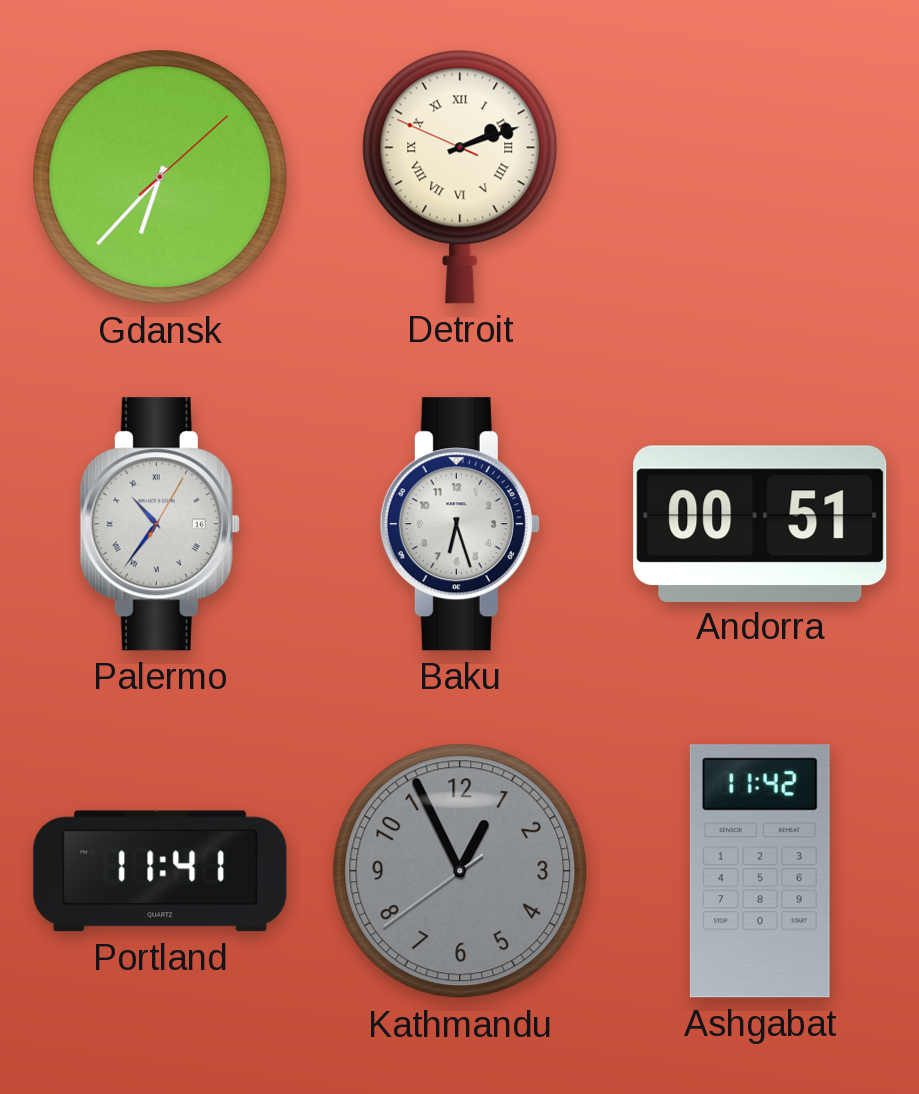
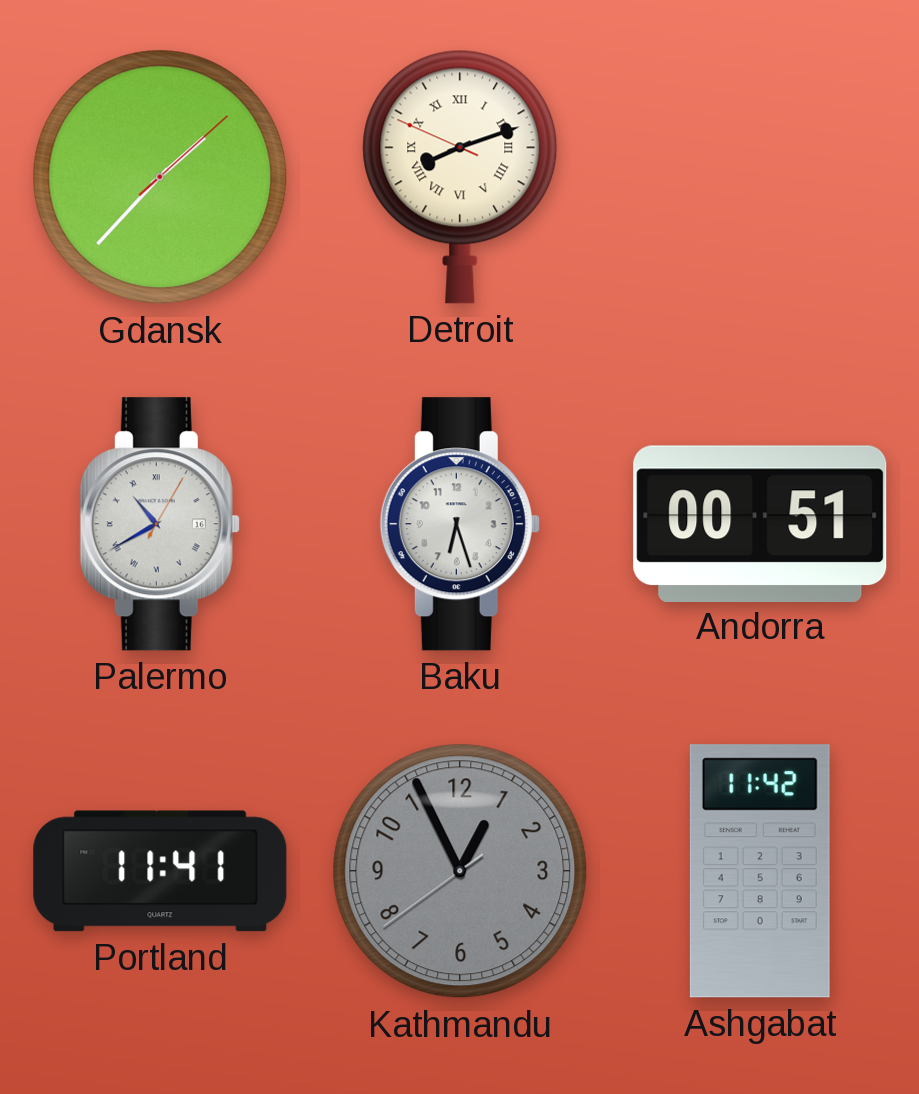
Gdansk: 6:37 -> 1:37 (160, 177)
Detroit: 2:11 -> 8:11 (460, 177)
Palermo: 10:36 -> 10:40 (160, 524)
